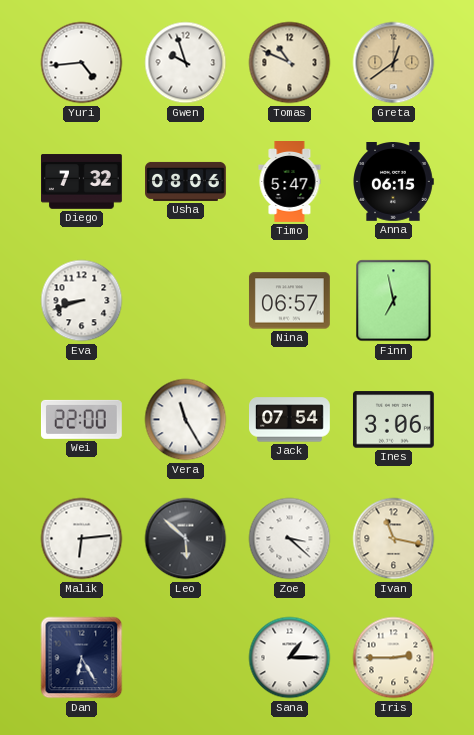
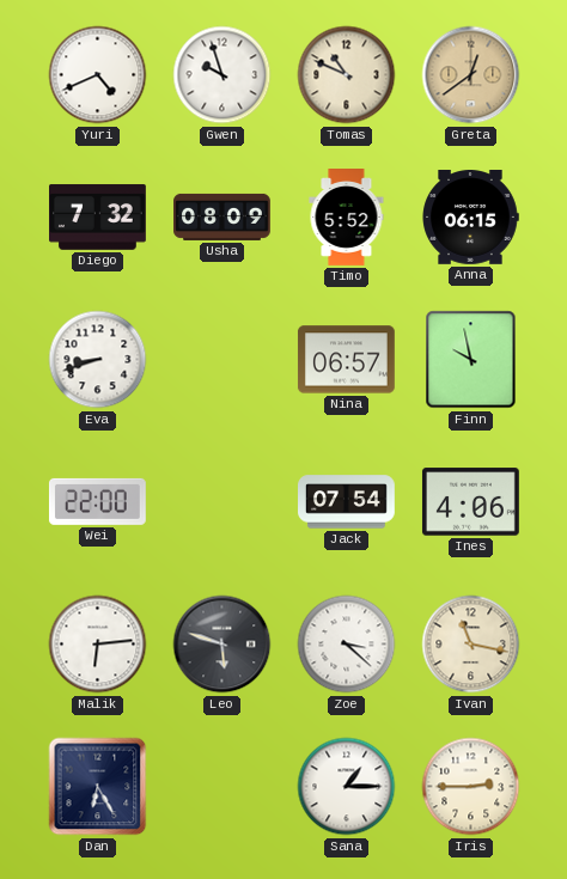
Yuri: 4:44 -> 4:41 (98, 75)
Usha: 08:06 -> 08:09 (222, 216)
Timo: 5:47 -> 5:52 (347, 218)
Finn: 6:58 -> 9:58 (471, 360)
Vera: 11:25 -> none (186, 420)
Ines: 3:06 -> 4:06 (471, 502)
Leo: 5:52 -> 5:48 (222, 645)
